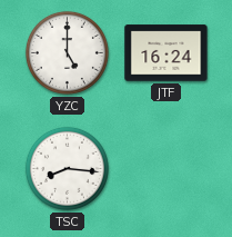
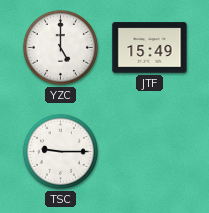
JTF: 16:24 -> 15:49 (150, 48)
TSC: 8:16 -> 9:15 (60, 151)
